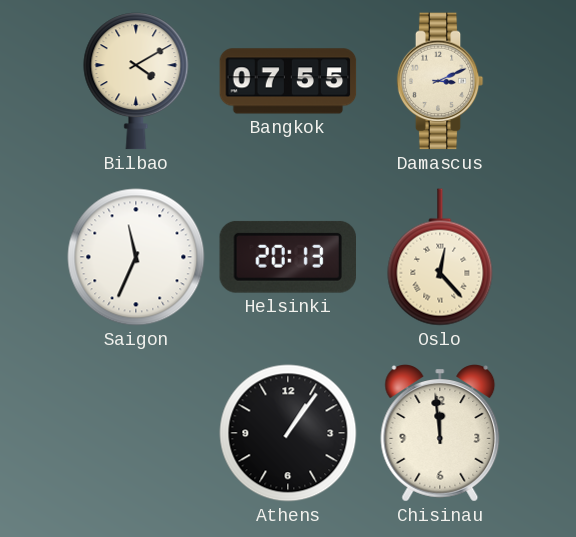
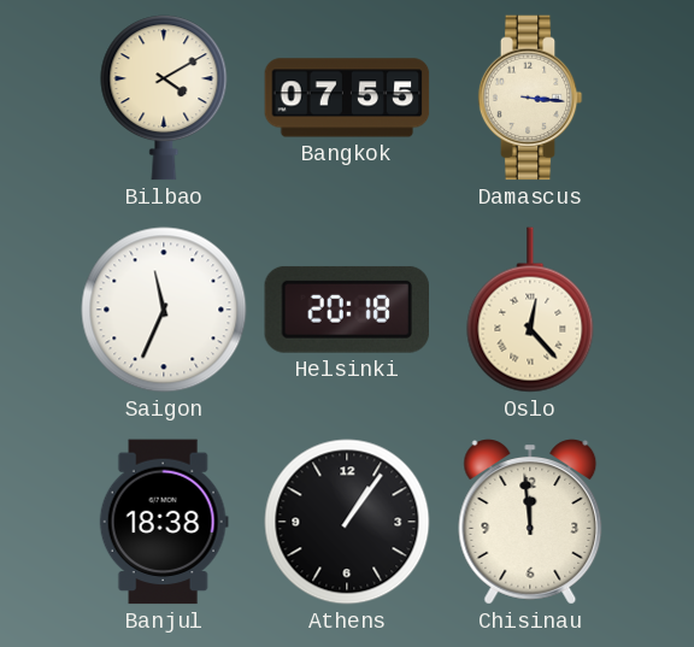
Damascus: 3:11 -> 3:16 (530, 98)
Helsinki: 20:13 -> 20:18 (346, 310)
Banjul: none -> 18:38 (164, 522)
